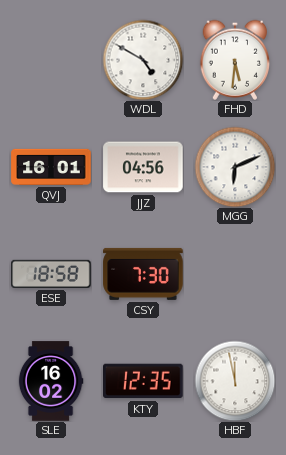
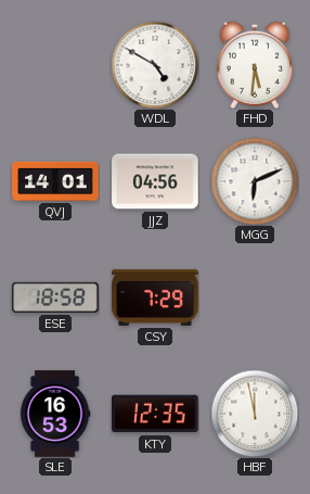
QVJ: 16:01 -> 14:01 (55, 181)
CSY: 7:30 -> 7:29 (155, 297)
SLE: 16:02 -> 16:53 (55, 414)
